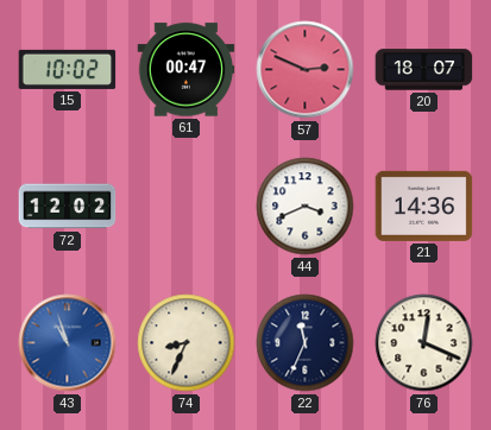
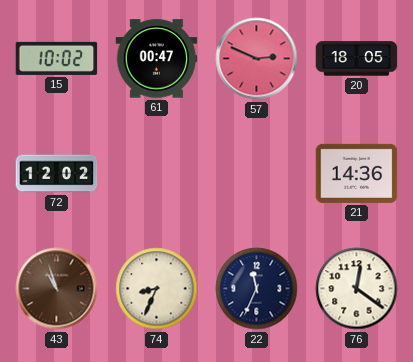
20: 18:07 -> 18:05 (357, 59)
44: 3:41 -> none (306, 207)
43 dial: blue -> brown (57, 289)
76: 12:19 -> 12:21 (357, 289)
